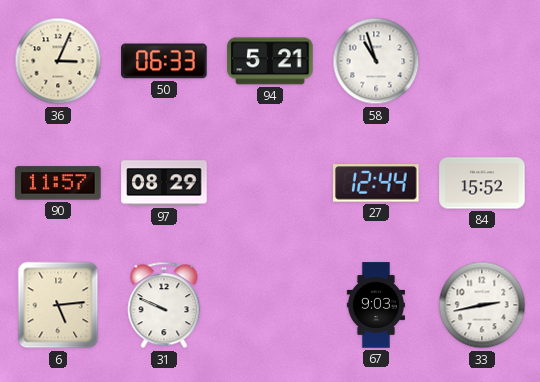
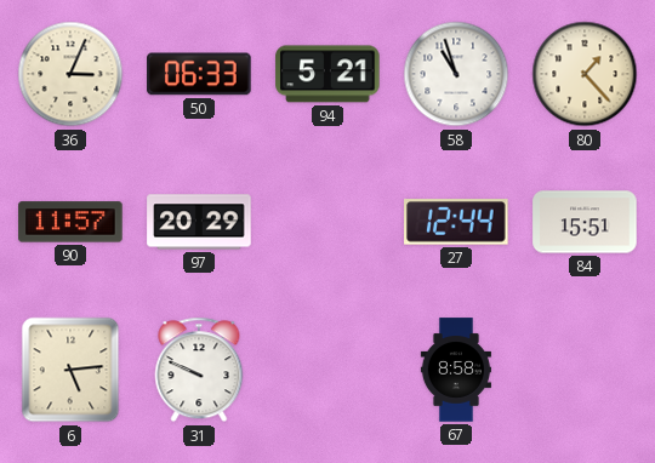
80: none -> 1:23 (585, 74)
97: 08:29 -> 20:29 (199, 222)
84: 15:52 -> 15:51 (585, 222)
67: 9:03 -> 8:58 (456, 370)
33: 2:43 -> none (482, 305)
